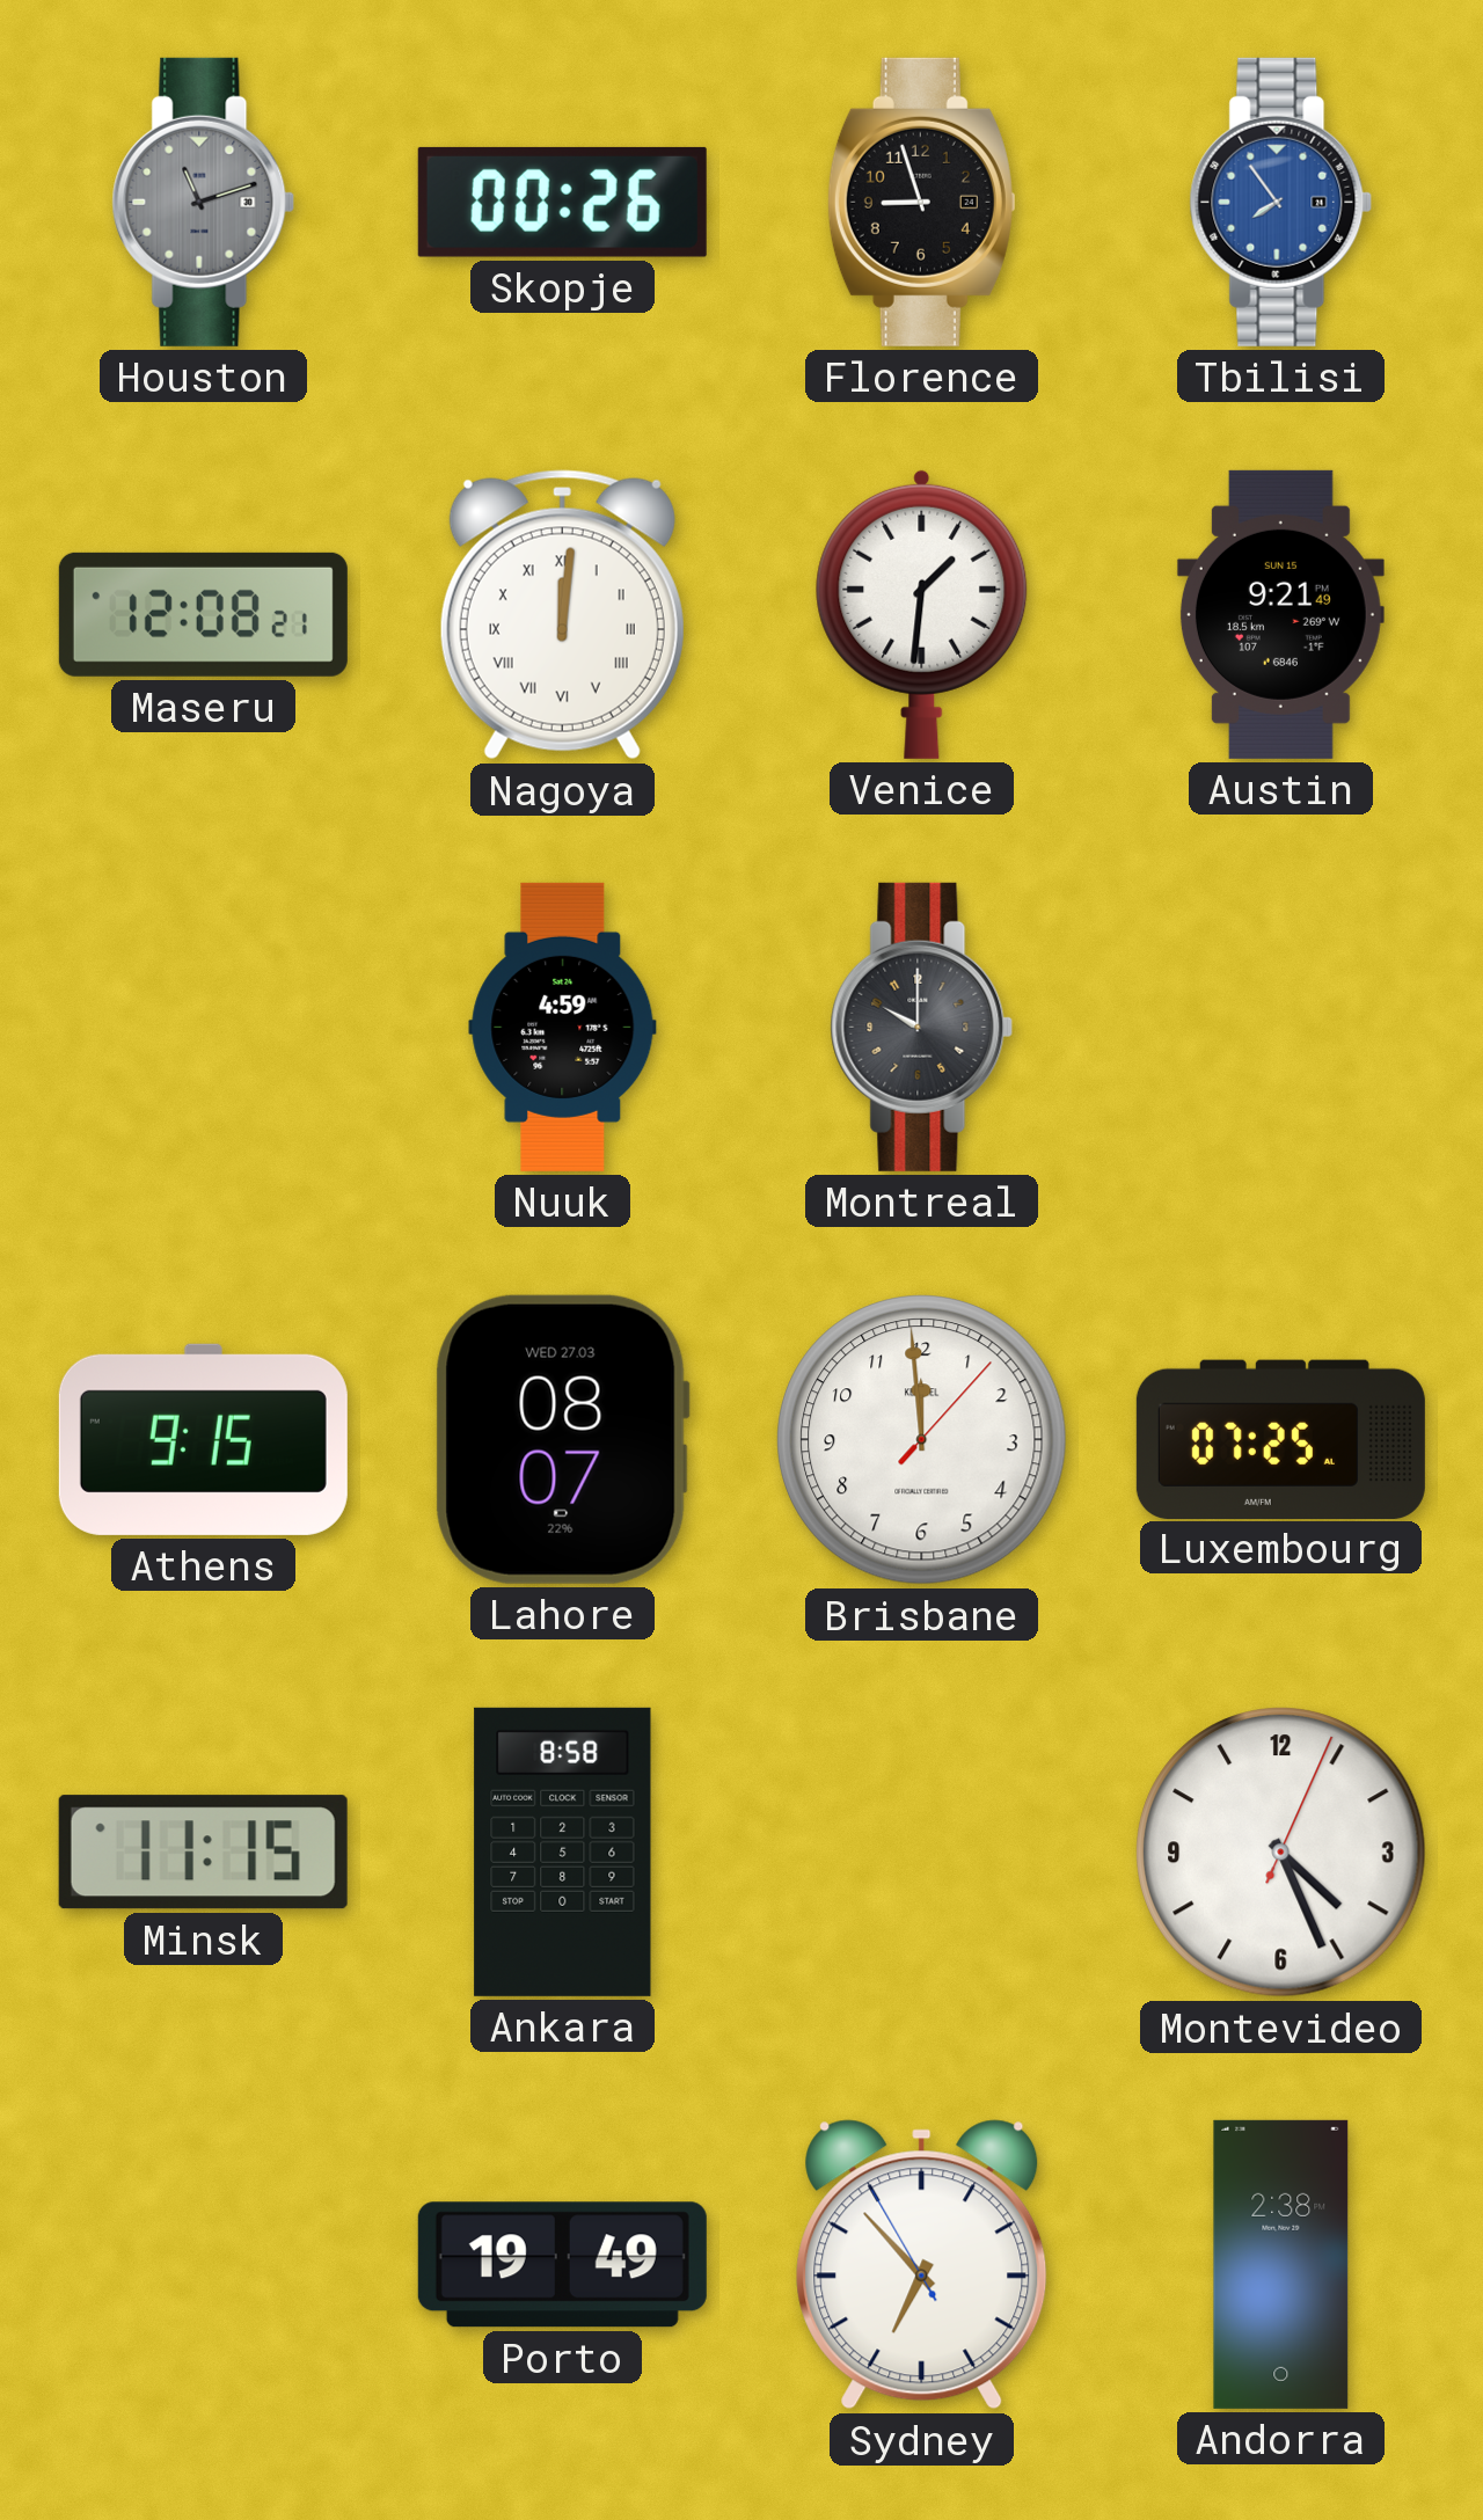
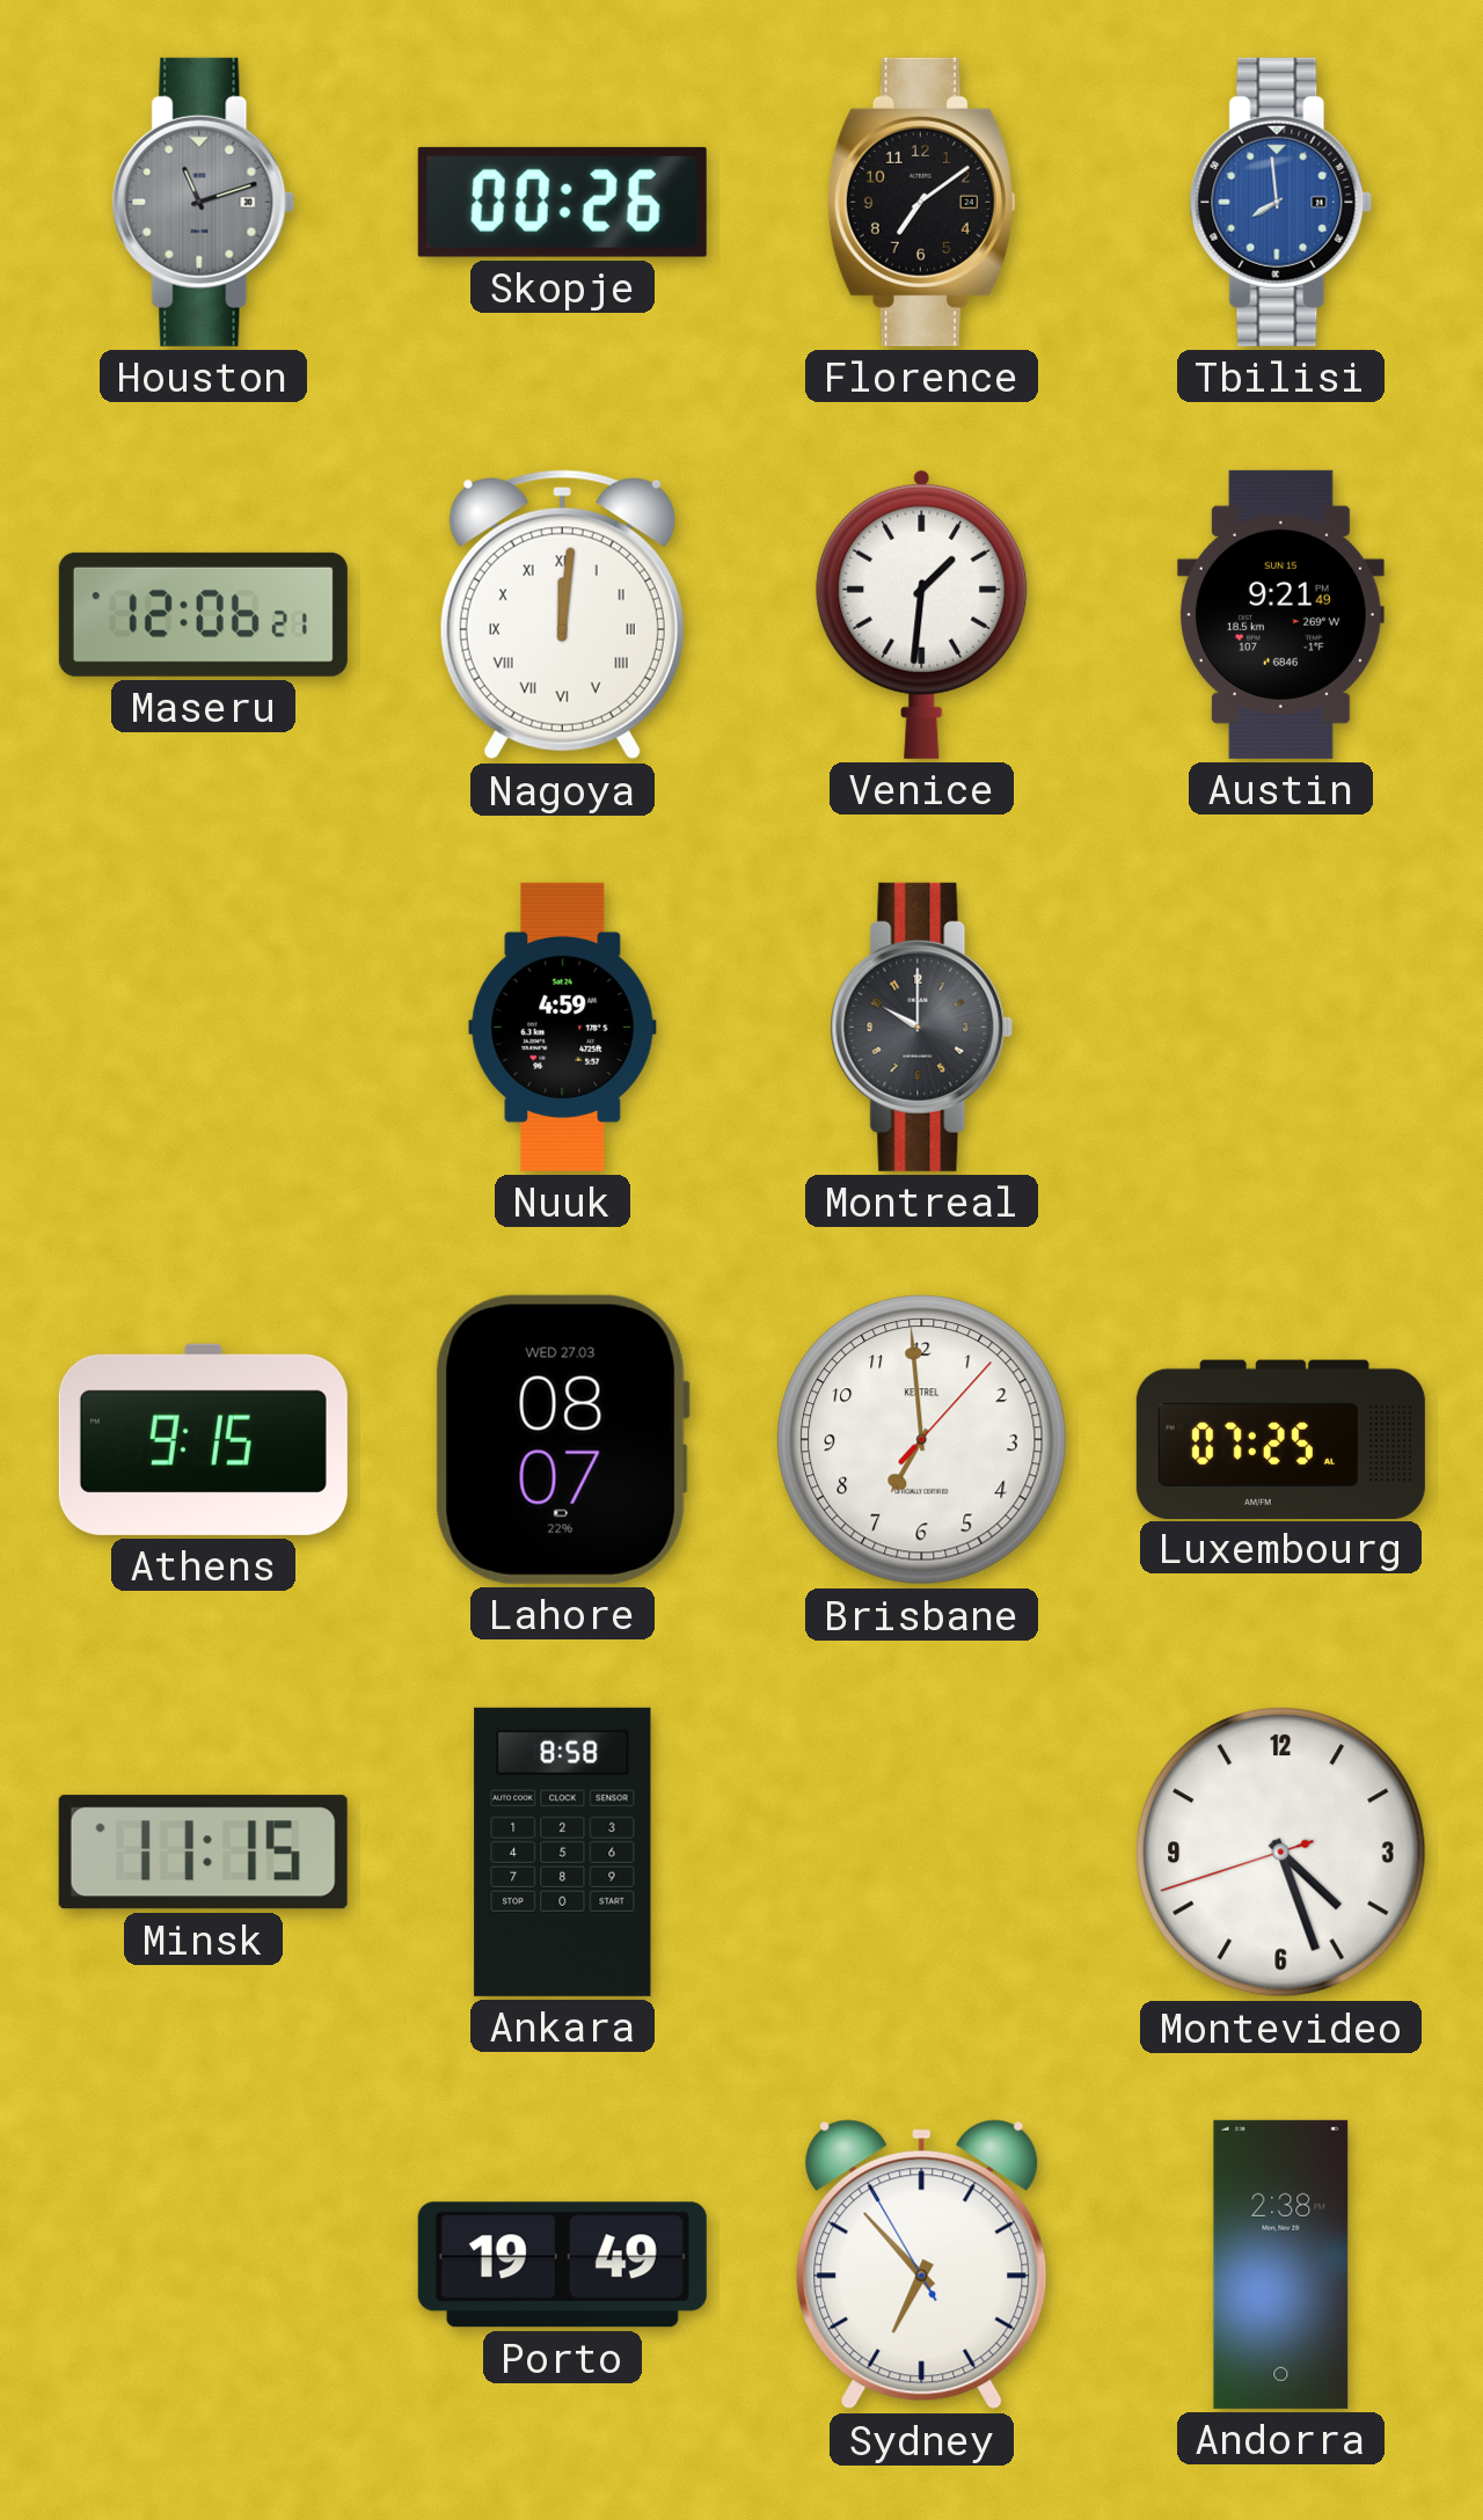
Florence: 8:57 -> 7:09 (921, 202)
Tbilisi: 7:54 -> 7:59 (1281, 202)
Maseru: 12:08 -> 12:06 (203, 614)
Brisbane: 11:59 -> 6:59 (922, 1440)
Montevideo: 4:26:04 -> 4:26:42 (1281, 1853)
